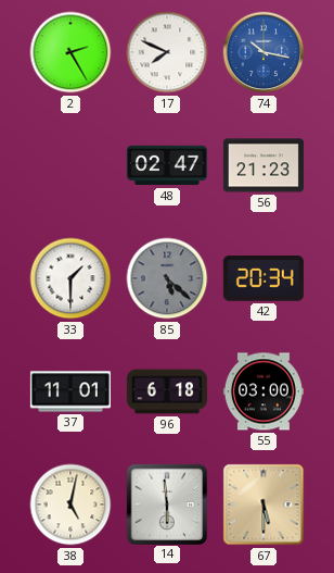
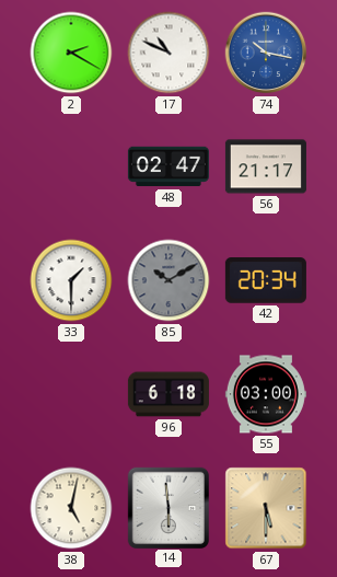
2: 2:25 -> 2:20 (71, 53)
17: 7:49 -> 10:49 (168, 53)
56: 21:23 -> 21:17 (266, 166)
85: 5:22 -> 10:10 (168, 280)
37: 11:01 -> none (70, 391)
